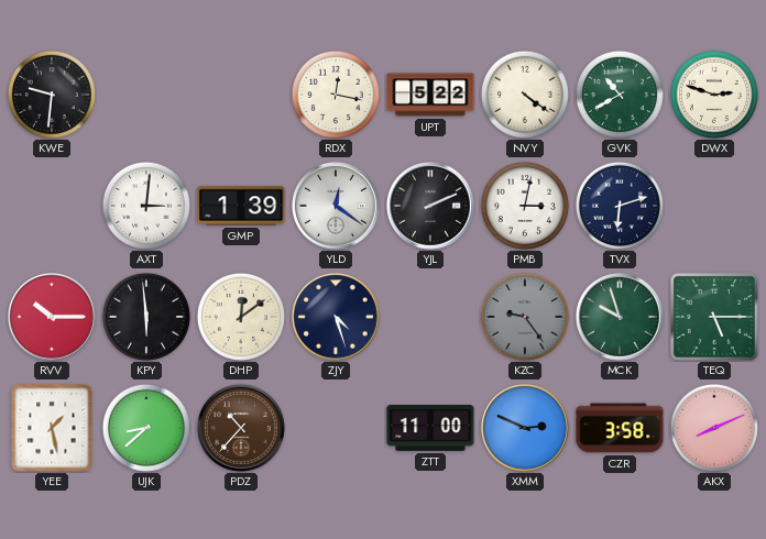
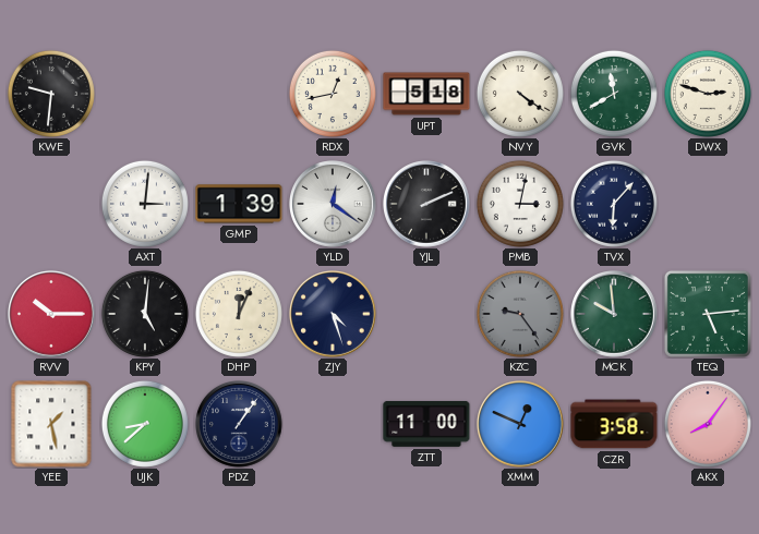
RDX: 12:17 -> 12:43 (333, 94)
UPT: 5:22 -> 5:18 (426, 94)
GVK: 10:40 -> 11:40 (614, 94)
TVX: 6:12 -> 6:07 (614, 204)
KPY: 5:59 -> 5:01 (145, 314)
DHP: 12:09 -> 12:04 (239, 314)
MCK: 9:57 -> 9:59 (615, 315)
TEQ: 5:15 -> 5:14 (708, 314)
PDZ: 10:37 -> 1:06 (240, 425)
PDZ dial: brown -> navy (240, 425)
XMM: 2:49 -> 12:49 (521, 425)
AKX: 8:11 -> 8:06 (708, 424)
